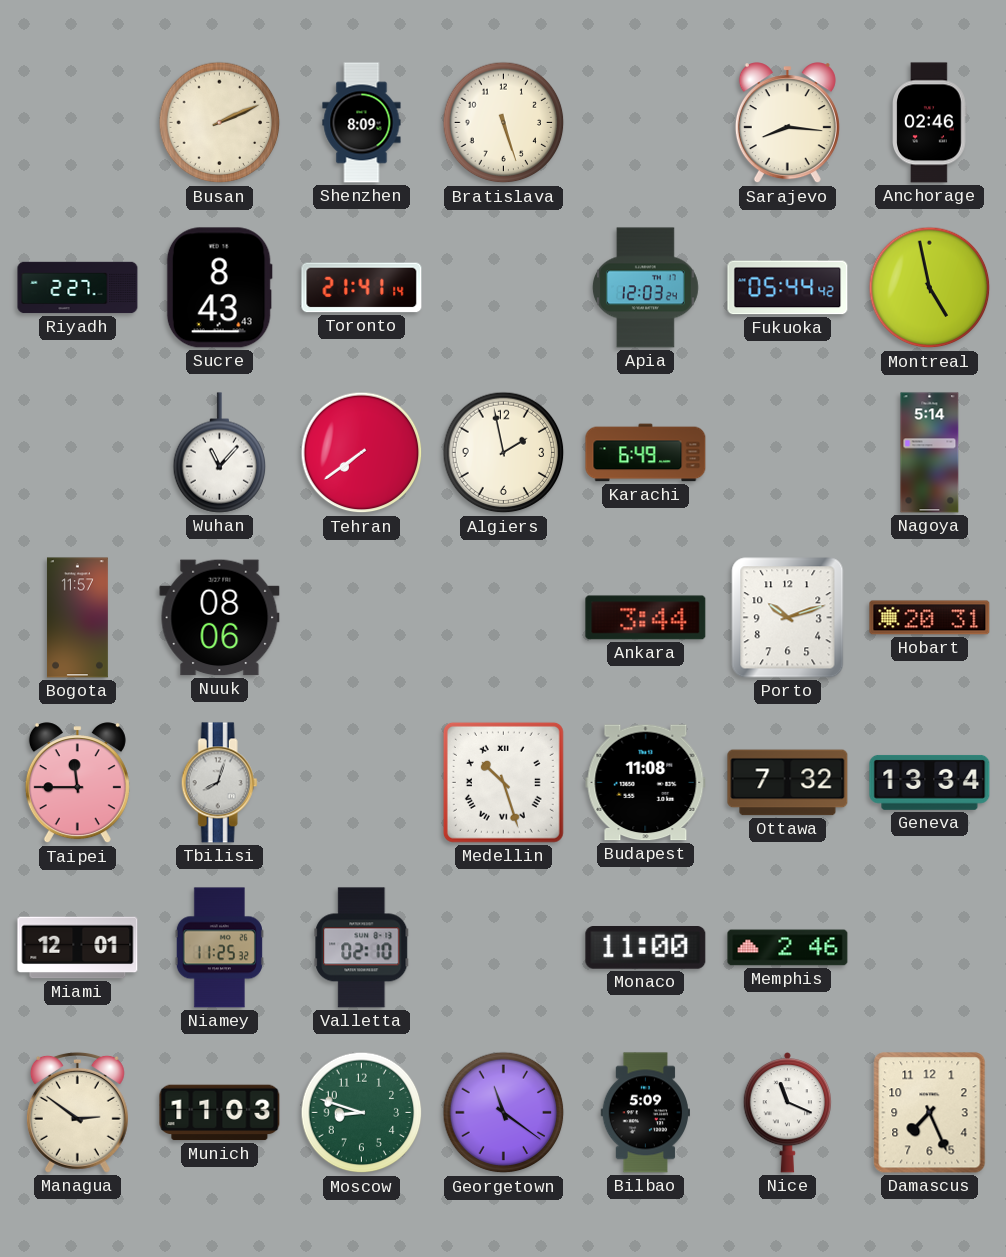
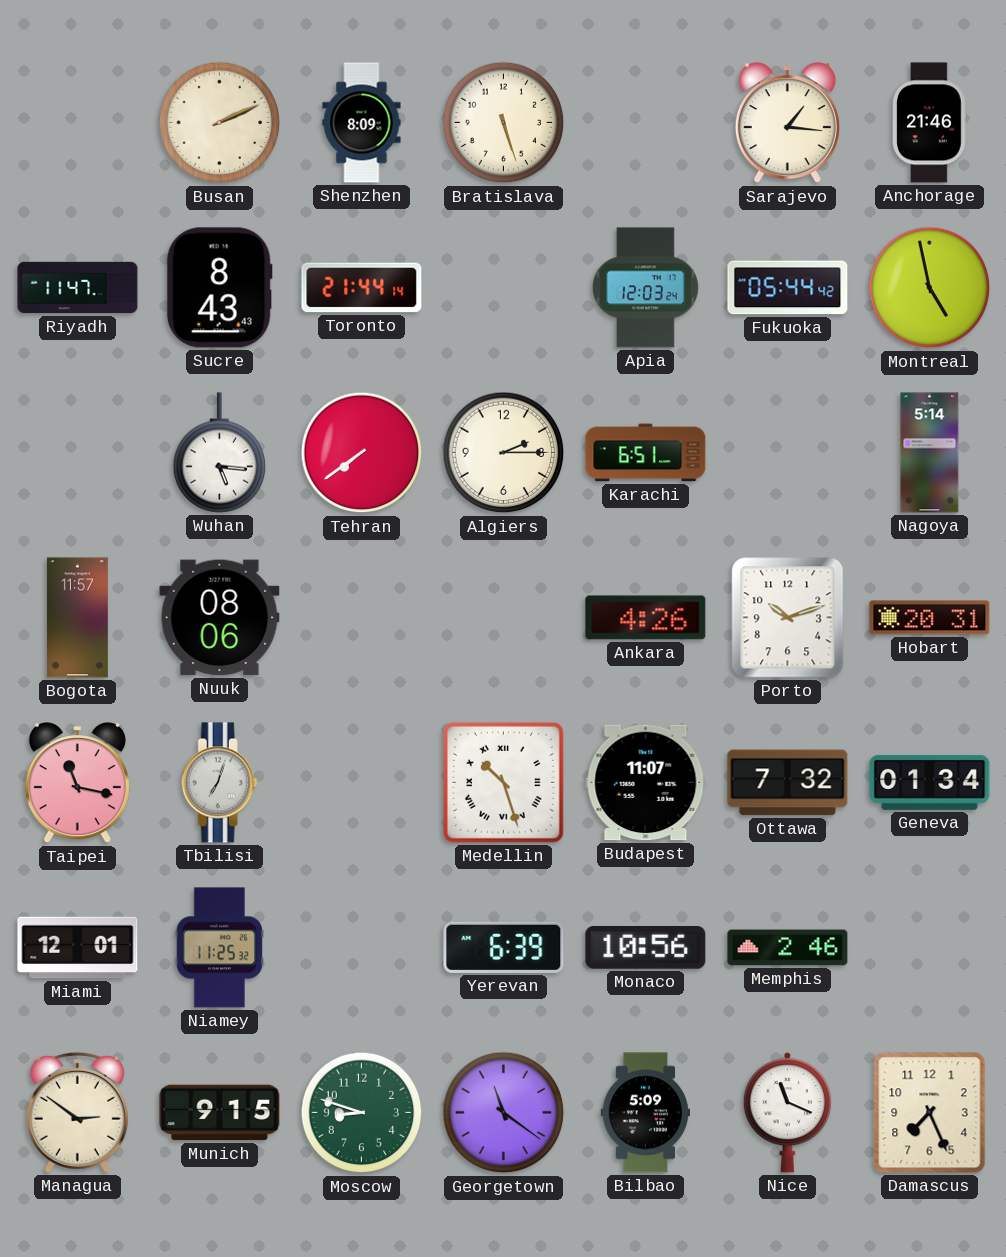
Sarajevo: 8:16 -> 1:16 (787, 123)
Anchorage: 02:46 -> 21:46 (930, 123)
Riyadh: 2:27 -> 11:47 (78, 288)
Toronto: 21:41 -> 21:44 (362, 288)
Wuhan: 11:07 -> 5:16 (220, 453)
Algiers: 1:58 -> 2:15 (504, 453)
Karachi: 6:49 -> 6:51 (646, 453)
Ankara: 3:44 -> 4:26 (646, 618)
Taipei: 11:45 -> 11:17 (77, 783)
Tbilisi: 8:03 -> 7:03 (219, 783)
Budapest: 11:08 -> 11:07 (646, 783)
Geneva: 13:34 -> 01:34 (930, 782)
Valletta: 02:10 -> none (362, 948)
Yerevan: none -> 6:39 (504, 947)
Monaco: 11:00 -> 10:56 (646, 948)
Munich: 11:03 -> 9:15 (220, 1113)
